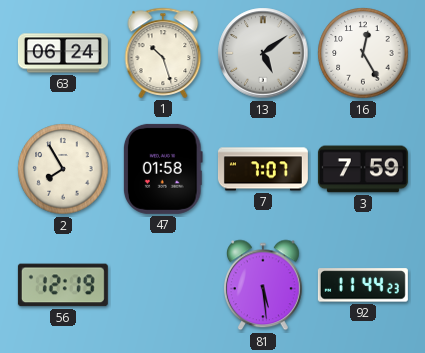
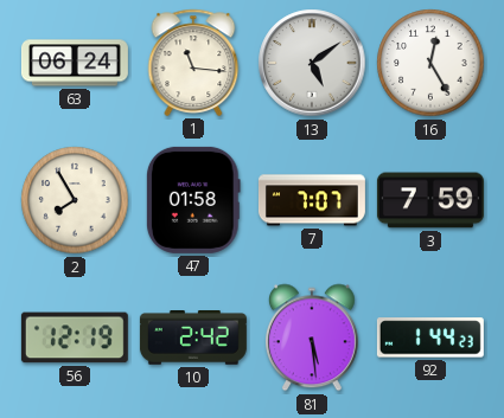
1: 10:27 -> 11:16 (193, 63)
10: none -> 2:42 (193, 339)
92: 11:44 -> 1:44 (430, 337)
